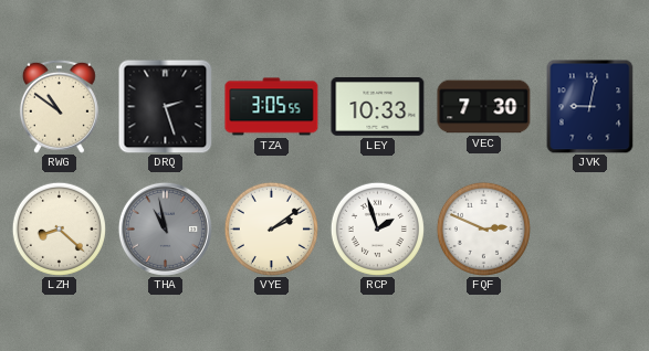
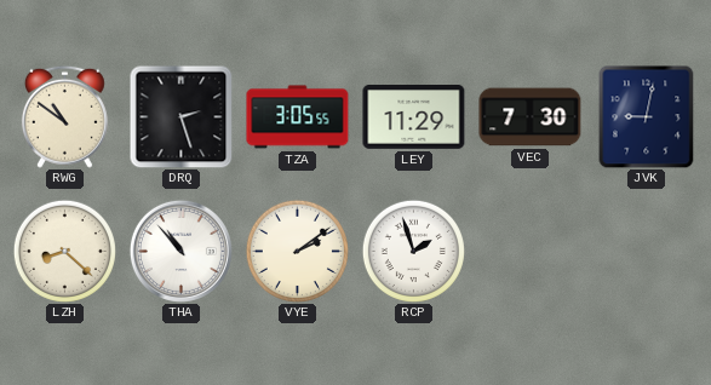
LEY: 10:33 -> 11:29 (414, 117)
THA: 10:58 -> 10:53 (180, 251)
THA dial: grey -> white (180, 251)
FQF: 2:49 -> none (483, 228)
